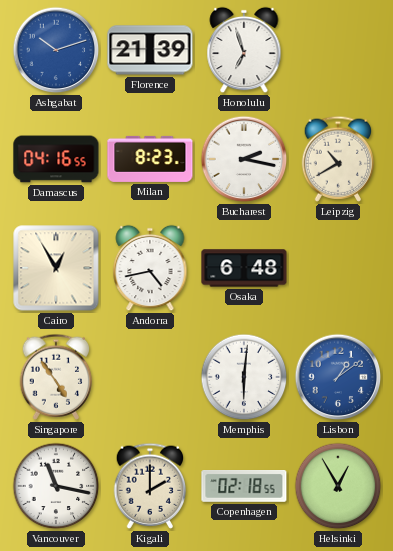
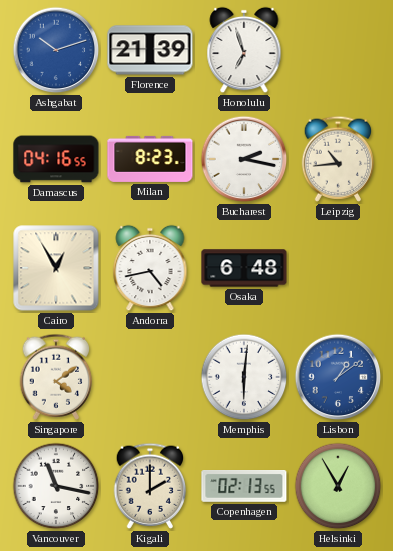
Leipzig: 10:40 -> 10:44 (338, 159)
Singapore: 4:54 -> 4:09 (56, 377)
Copenhagen: 02:18 -> 02:13 (244, 487)
